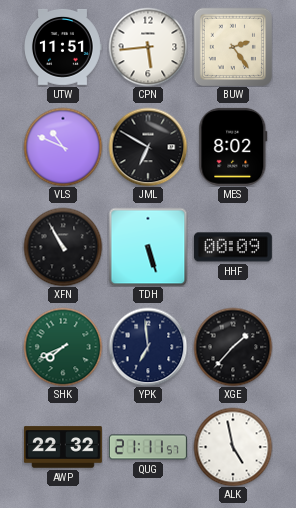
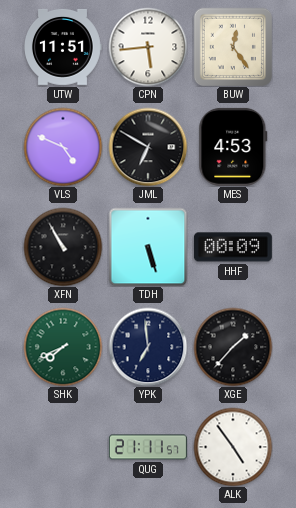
BUW: 2:24 -> 12:24 (233, 47)
VLS: 10:49 -> 4:49 (63, 147)
MES: 8:02 -> 4:53 (233, 147)
AWP: 22:32 -> none (63, 447)
ALK: 4:58 -> 4:54 (233, 447)
